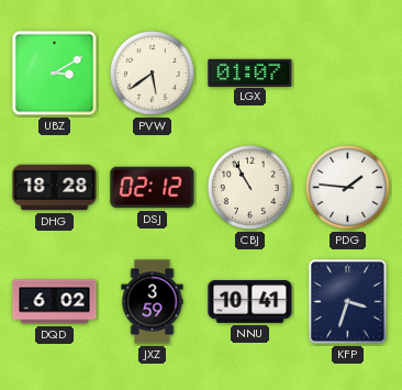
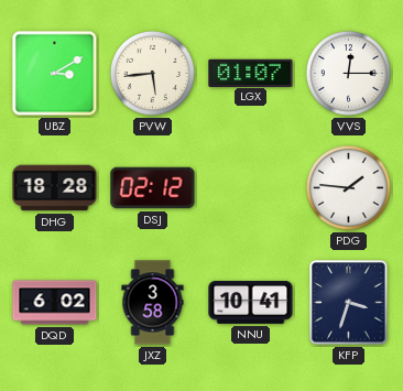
PVW: 5:39 -> 5:44 (152, 73)
VVS: none -> 12:15 (348, 73)
CBJ: 10:55 -> none (249, 187)
JXZ: 3:59 -> 3:58 (153, 303)
